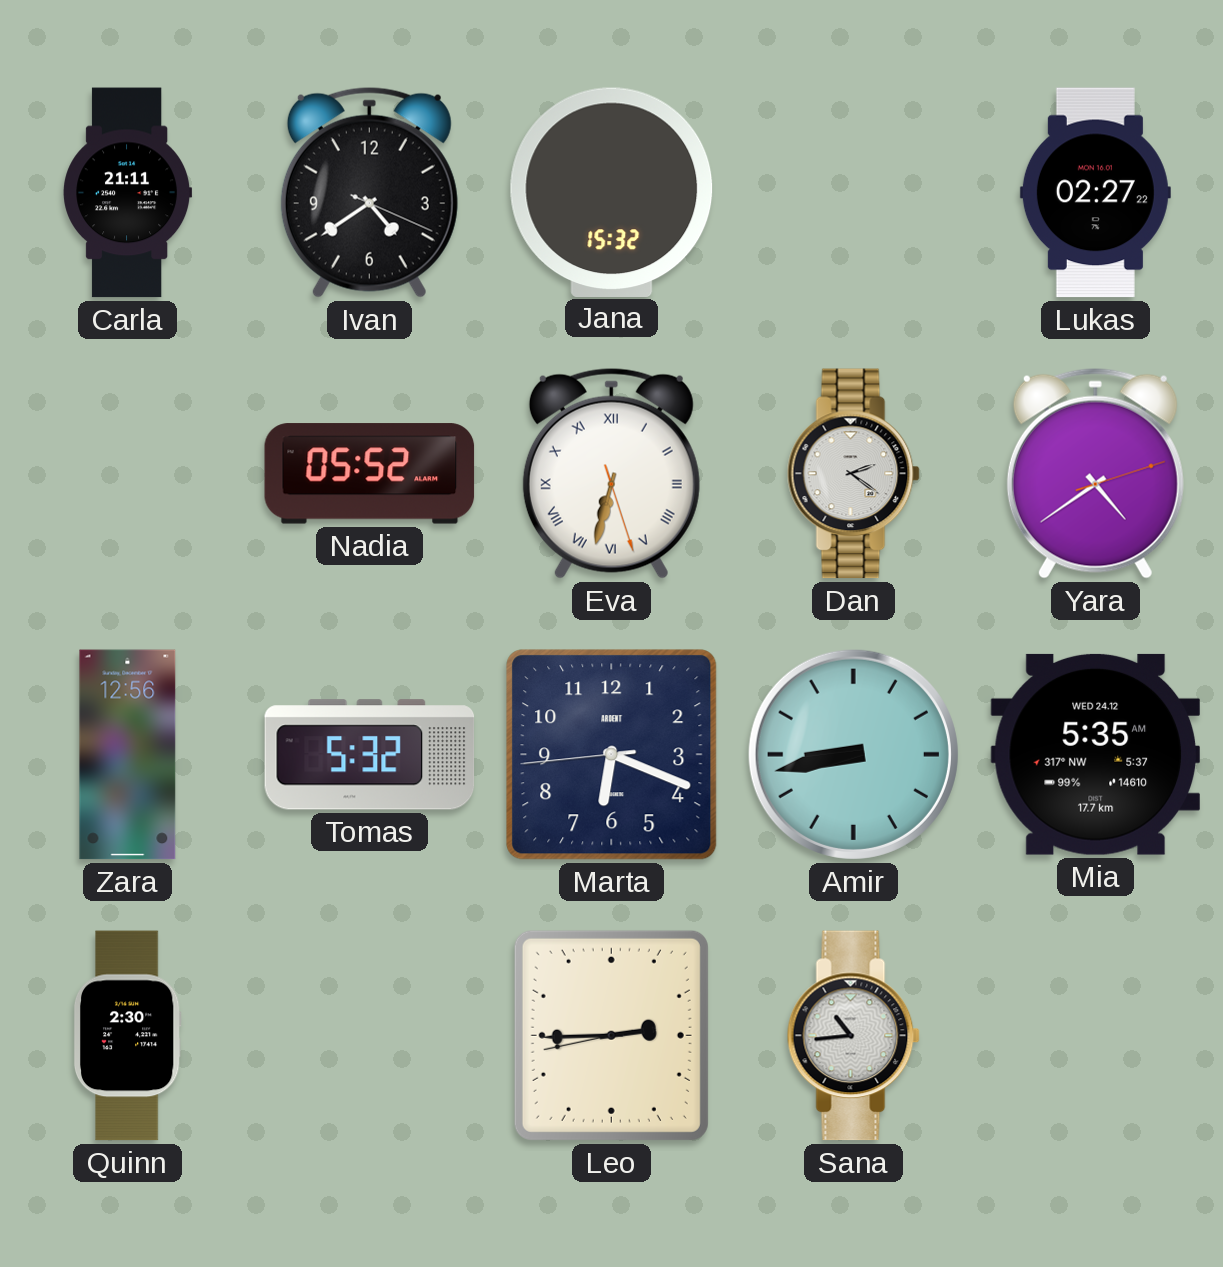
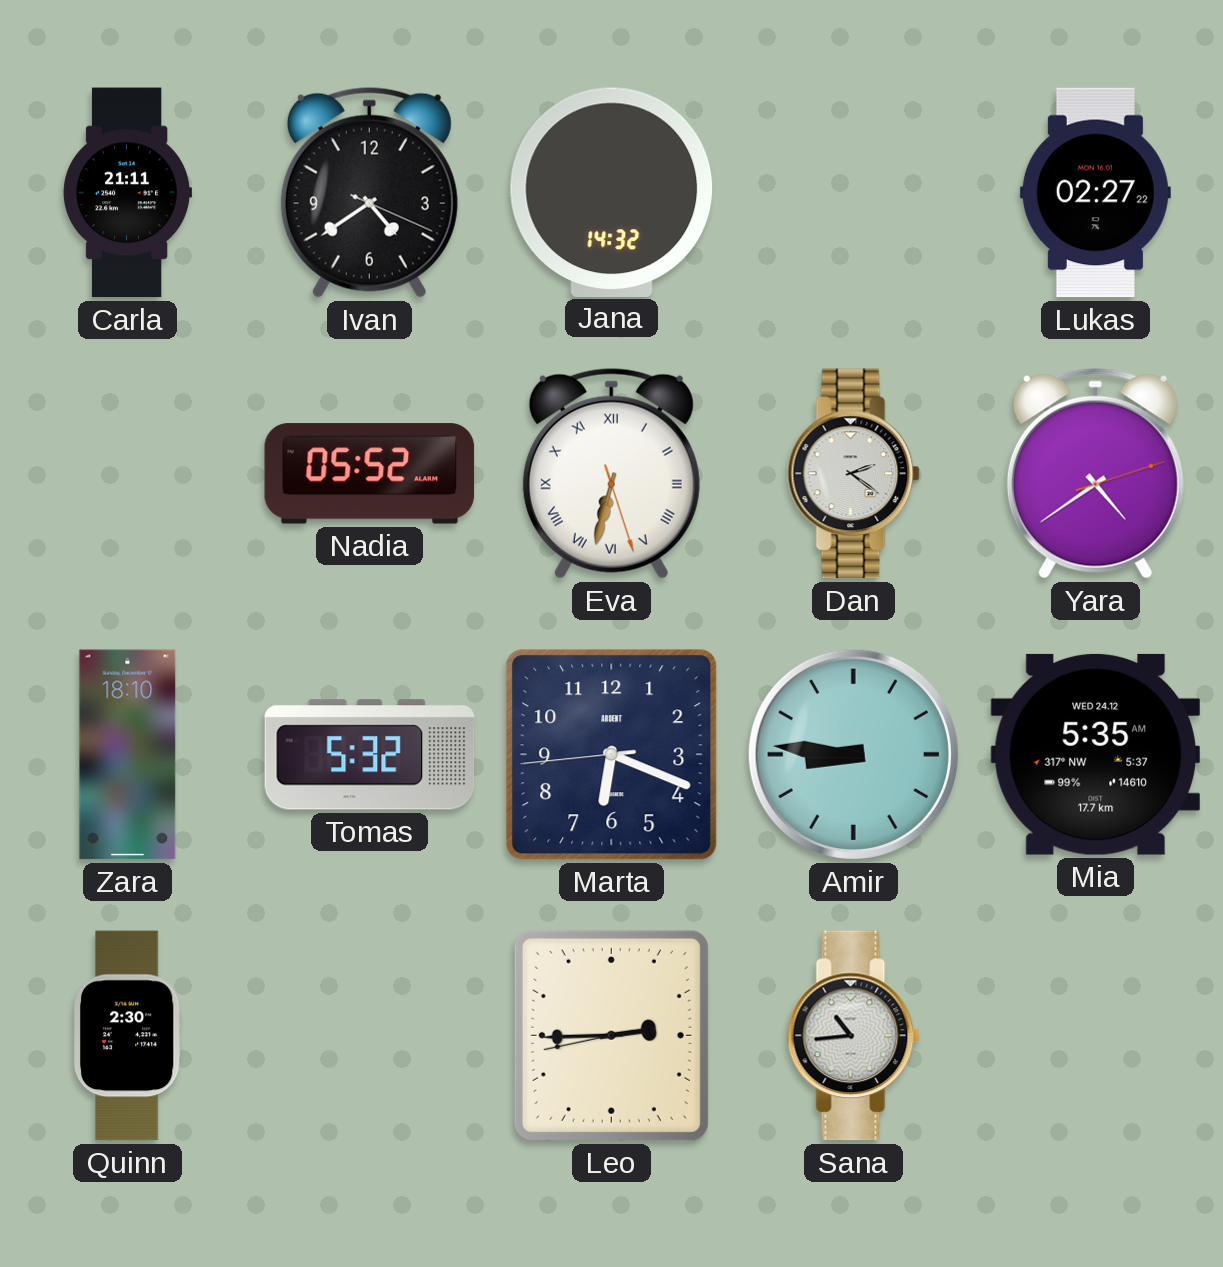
Jana: 15:32 -> 14:32 (612, 192)
Zara: 12:56 -> 18:10 (128, 755)
Amir: 8:43 -> 8:46 (853, 754)
